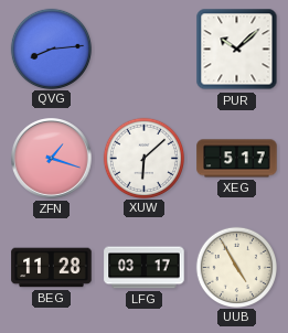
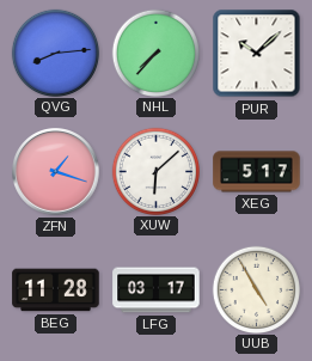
NHL: none -> 7:37 (155, 53)
